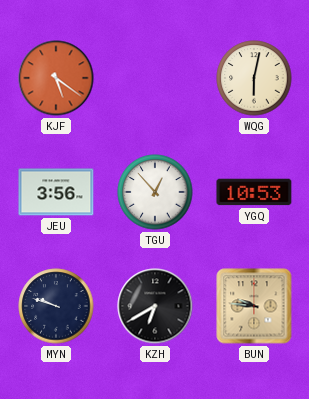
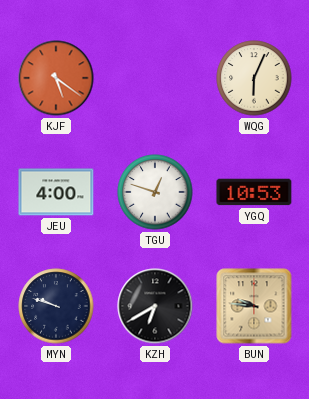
WQG: 6:02 -> 6:04 (254, 78)
JEU: 3:56 -> 4:00 (56, 192)
TGU: 12:53 -> 12:48 (155, 192)
